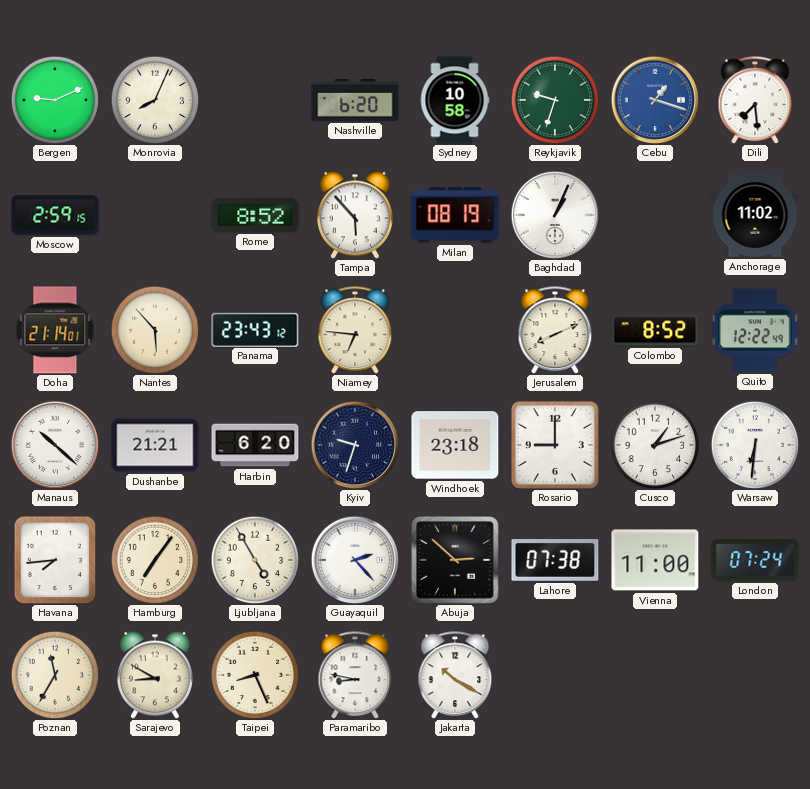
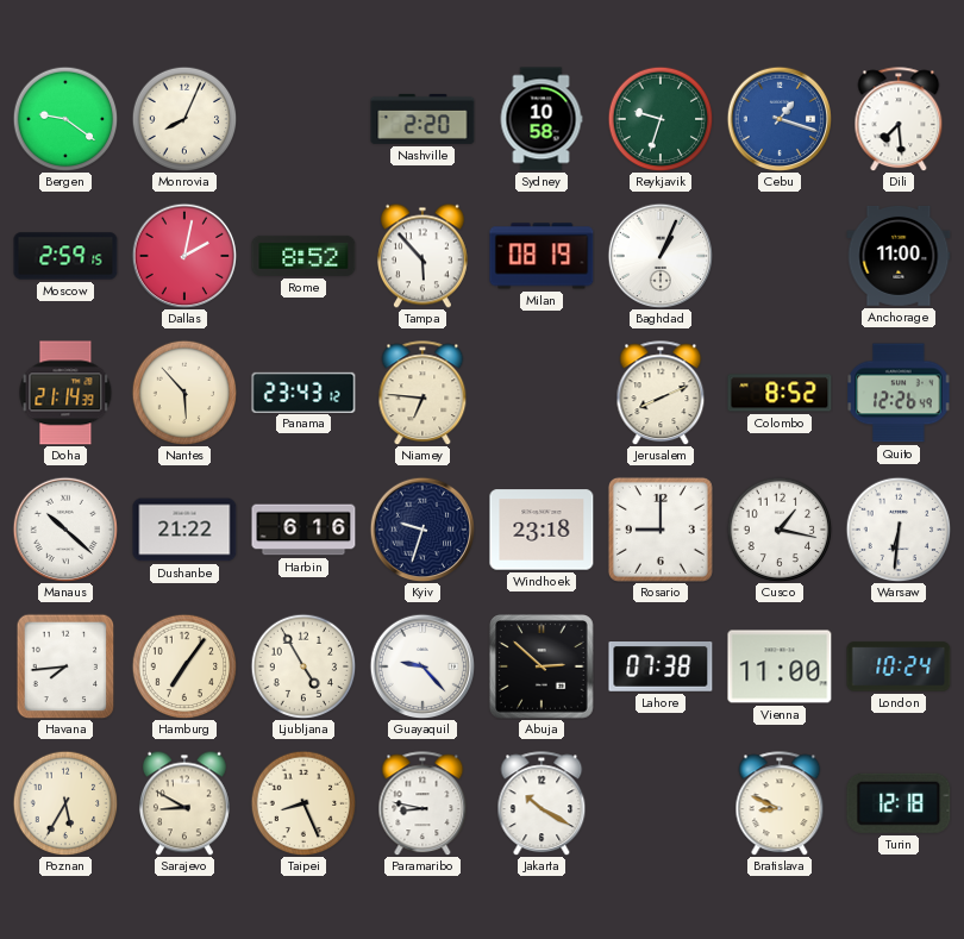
Bergen: 9:11 -> 9:21 (65, 119)
Nashville: 6:20 -> 2:20 (422, 119)
Dallas: none -> 2:02 (184, 256)
Anchorage: 11:02 -> 11:00 (899, 256)
Doha: 21:14:01 -> 21:14:39 (65, 393)
Quito: 12:22 -> 12:26 (899, 393)
Dushanbe: 21:21 -> 21:22 (184, 530)
Harbin: 6:20 -> 6:16 (303, 530)
Cusco: 1:12 -> 1:17 (780, 530)
Guayaquil: 2:23 -> 9:23 (422, 666)
London: 07:24 -> 10:24 (899, 666)
Poznan: 11:35 -> 5:35 (65, 803)
Bratislava: none -> 8:49 (780, 803)
Turin: none -> 12:18 (899, 803)
